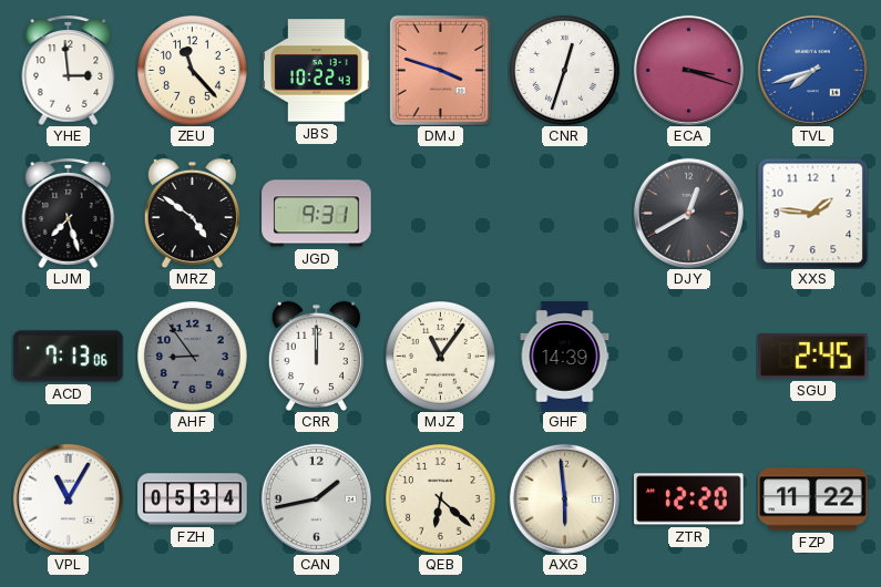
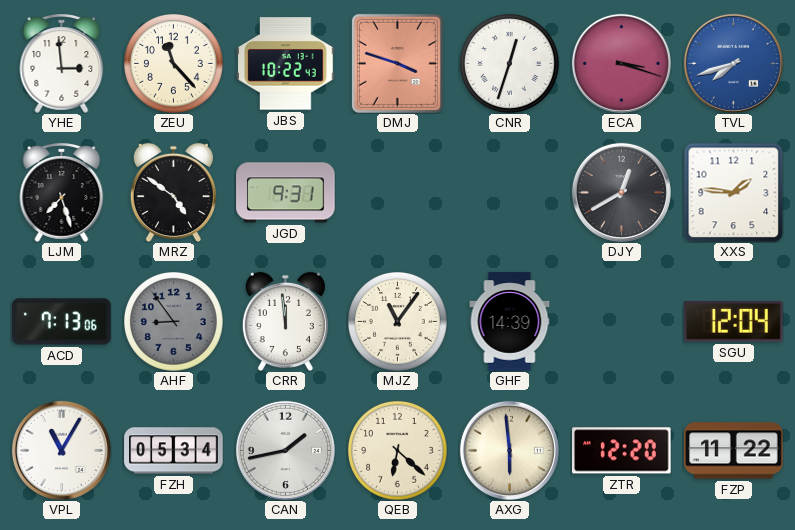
CRR: 12:00 -> 11:59 (285, 321)
SGU: 2:45 -> 12:04 (734, 322)
